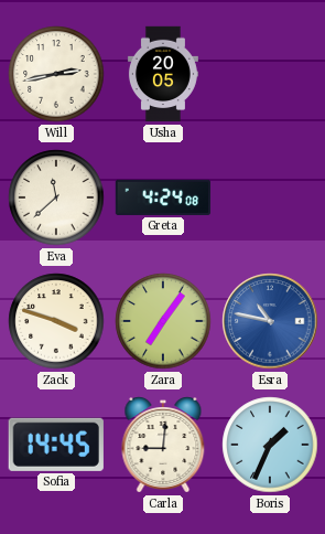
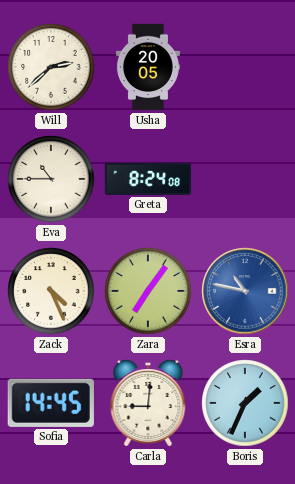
Will: 2:43 -> 2:38 (51, 67)
Eva: 11:38 -> 10:45 (51, 179)
Greta: 4:24 -> 8:24 (148, 179)
Zack: 3:48 -> 4:26 (51, 291)
